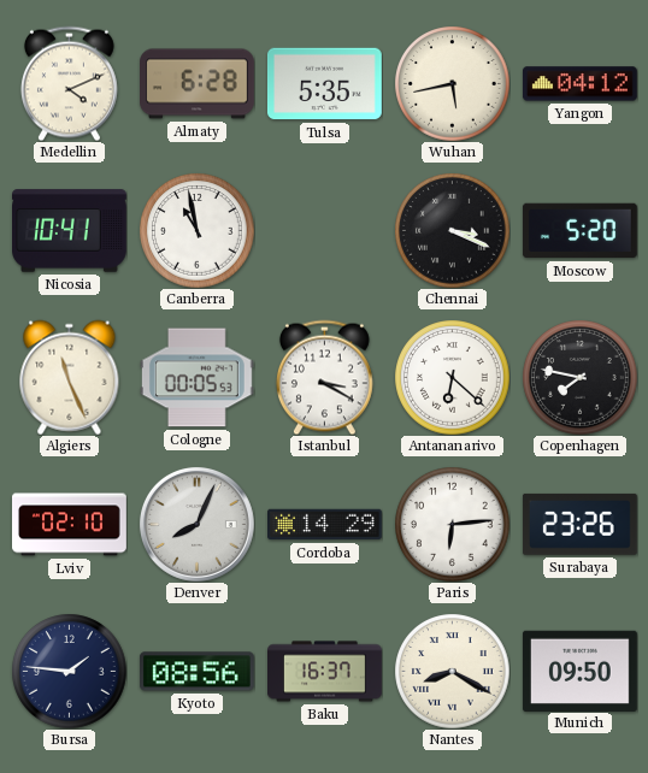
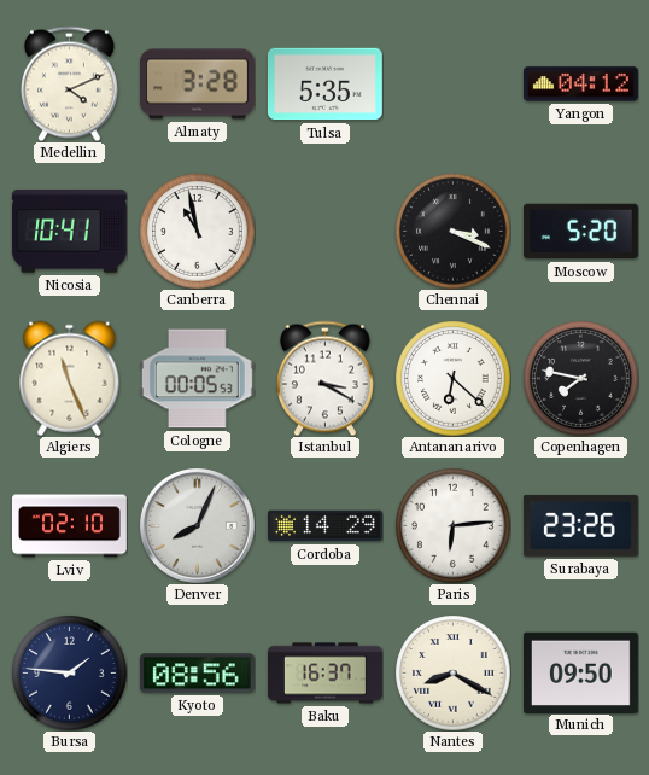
Almaty: 6:28 -> 3:28 (198, 85)
Wuhan: 5:43 -> none (452, 83)
